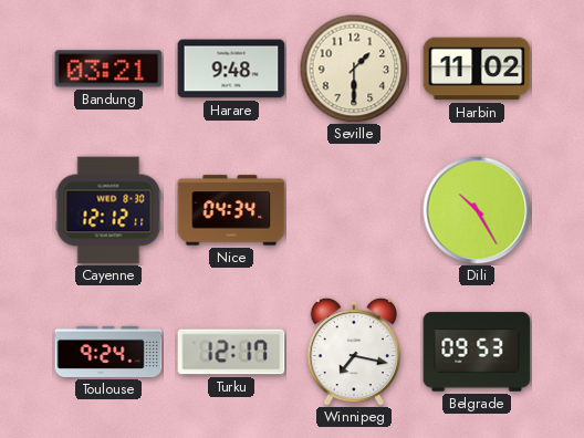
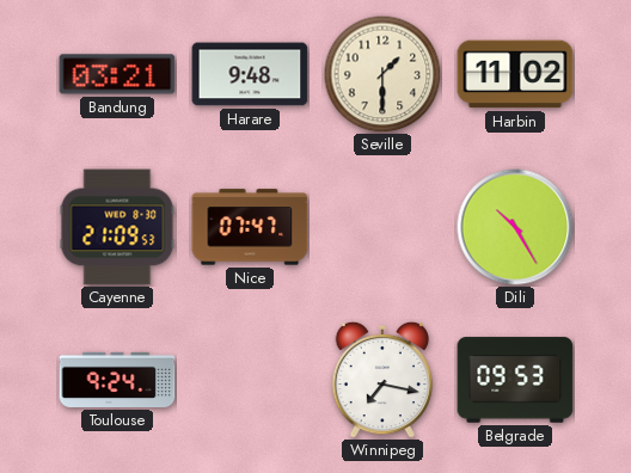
Cayenne: 12:12 -> 21:09 (117, 227)
Nice: 04:34 -> 07:47 (250, 227)
Turku: 12:17 -> none (231, 352)
